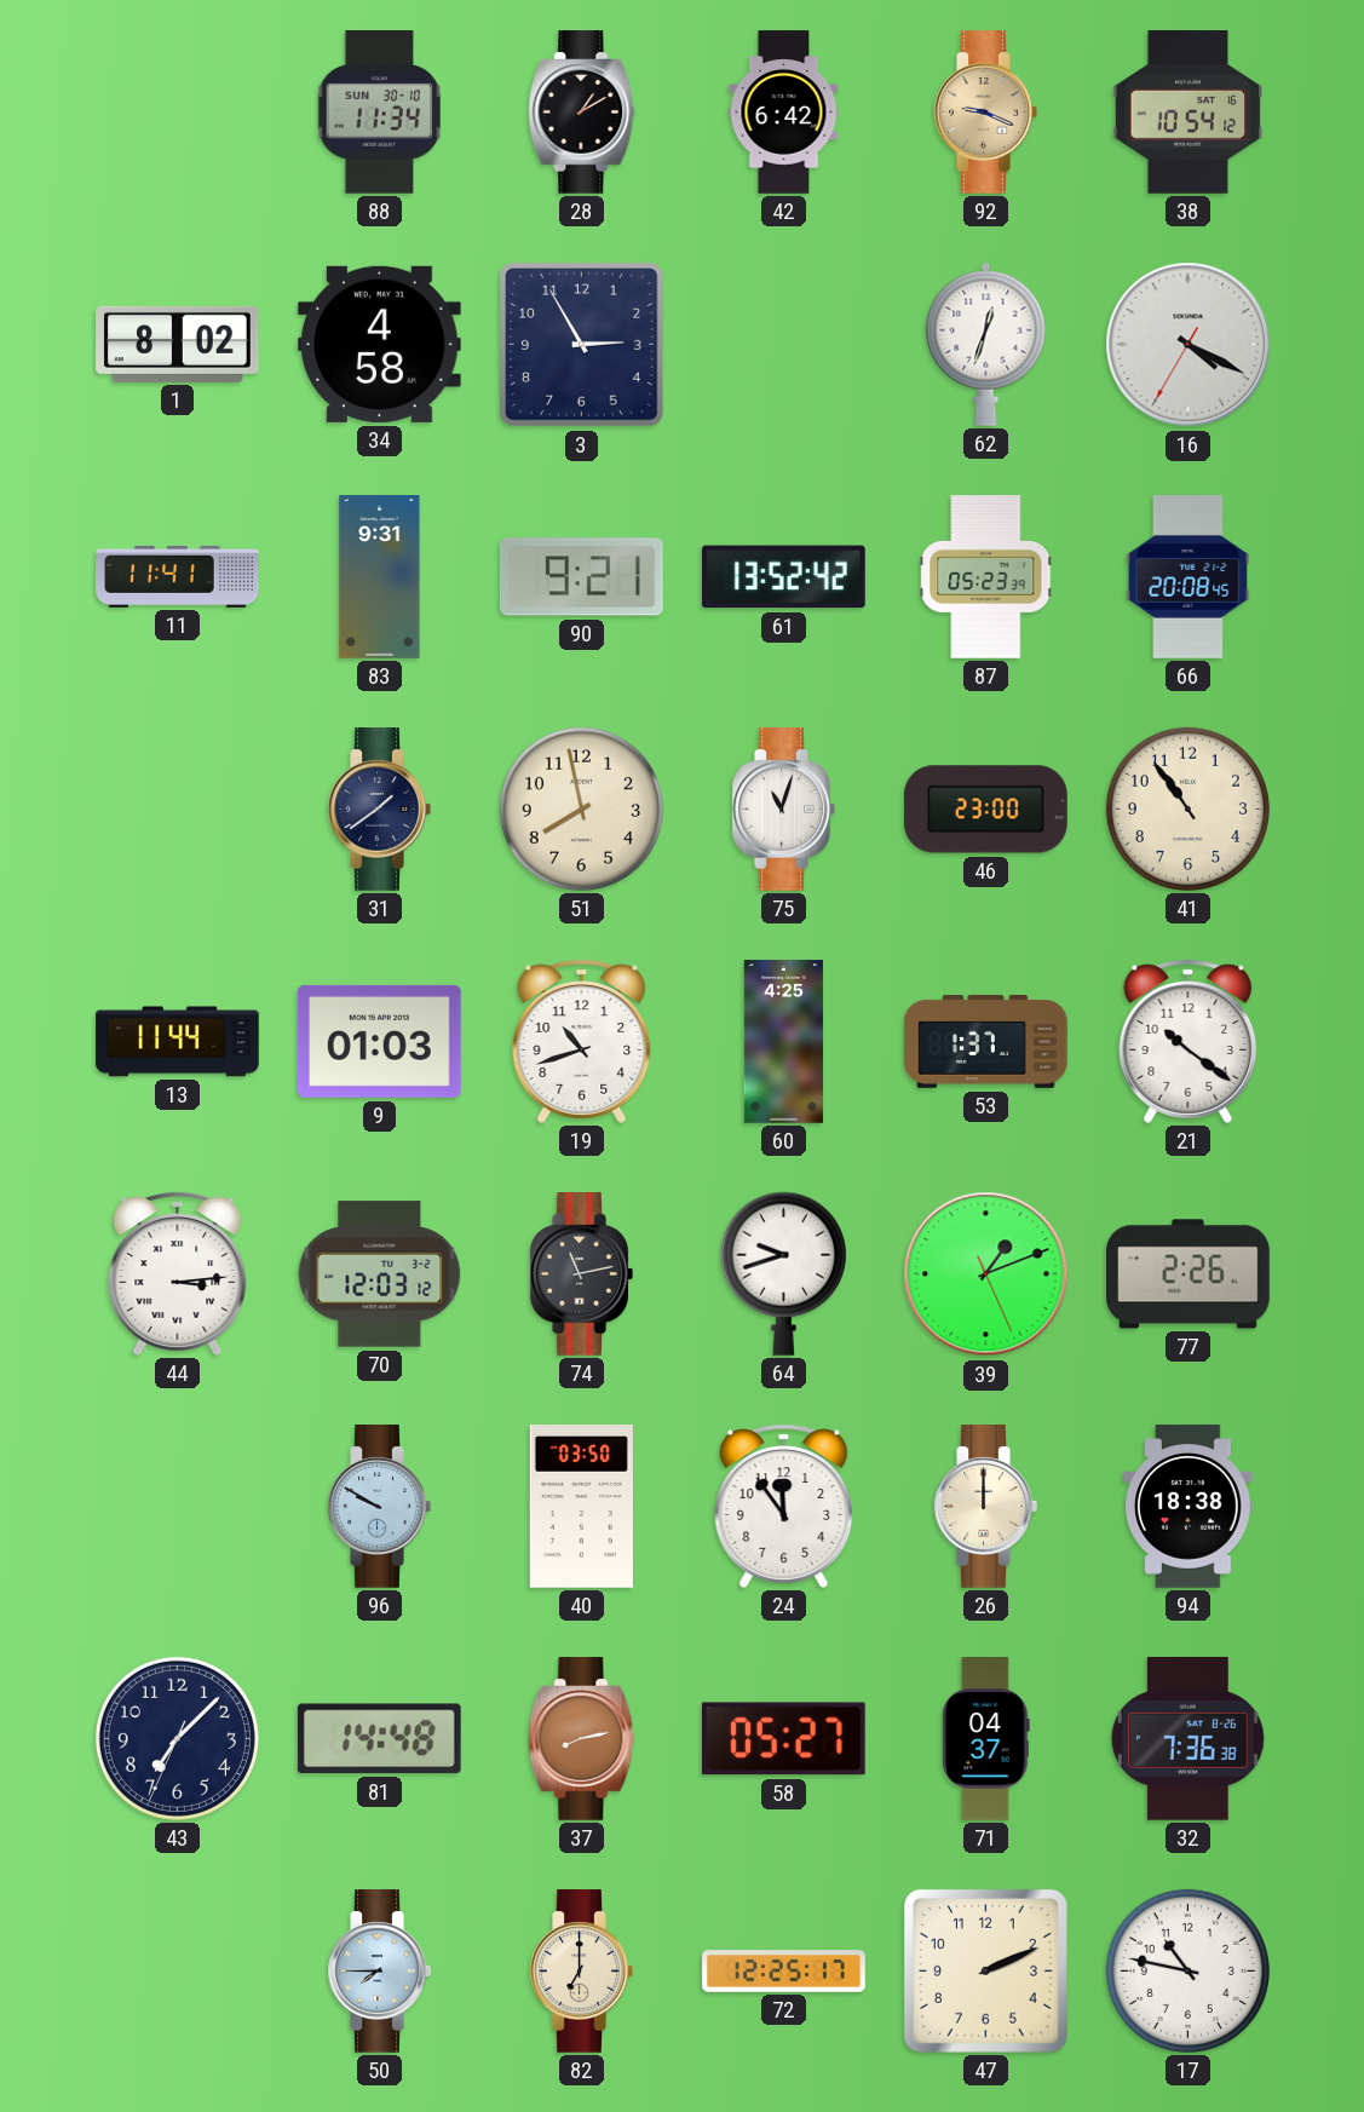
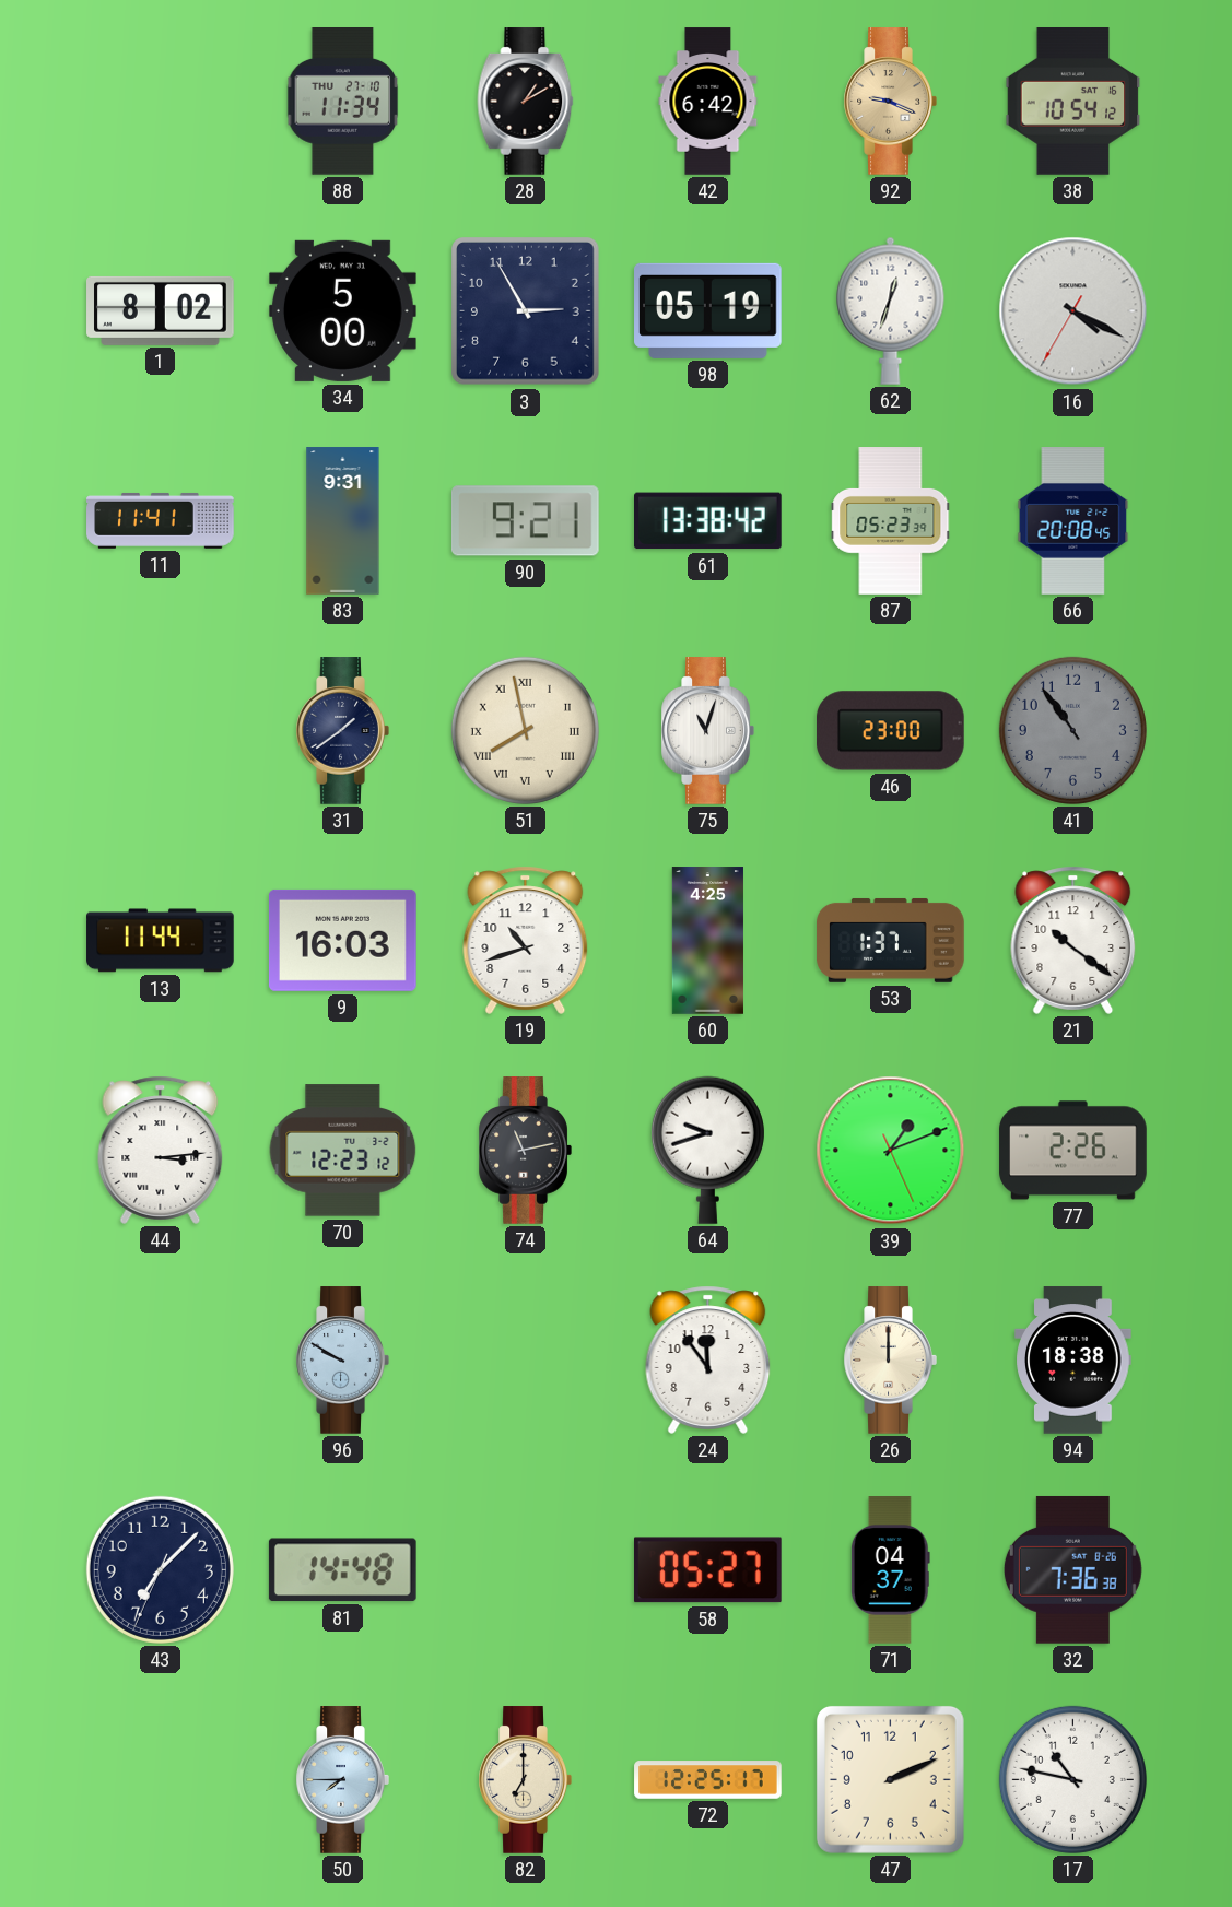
88 date: SUN 30-10 -> THU 27-10 (343, 102)
34: 4:58 -> 5:00 (342, 310)
98: none -> 05:19 (708, 310)
61: 13:52 -> 13:38 (708, 521)
51 numerals: Arabic -> Roman (525, 730)
41 dial: cream -> grey (1072, 730)
9: 01:03 -> 16:03 (343, 940)
70: 12:03 -> 12:23 (343, 1151)
40: 03:50 -> none (581, 1507)
37: 8:13 -> none (582, 1739)
